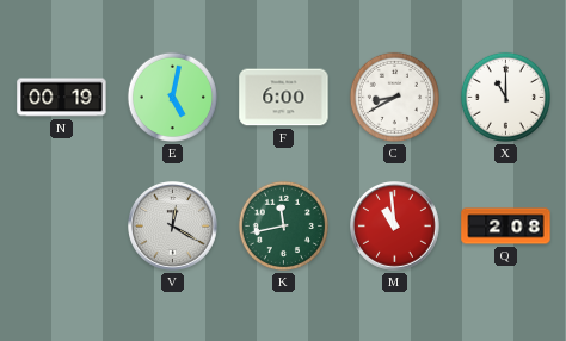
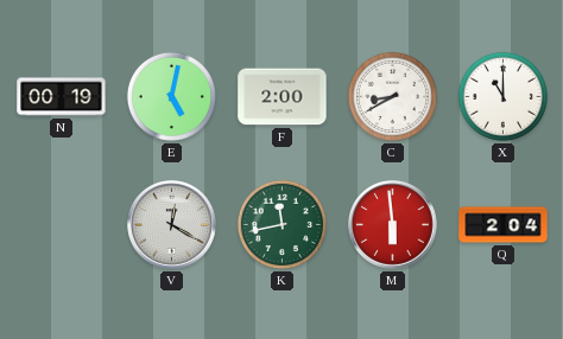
F: 6:00 -> 2:00 (283, 97)
M: 10:59 -> 5:59 (393, 225)
Q: 2:08 -> 2:04 (504, 225)
